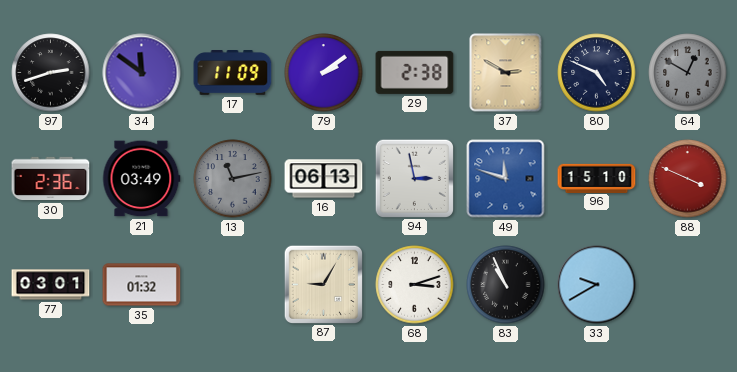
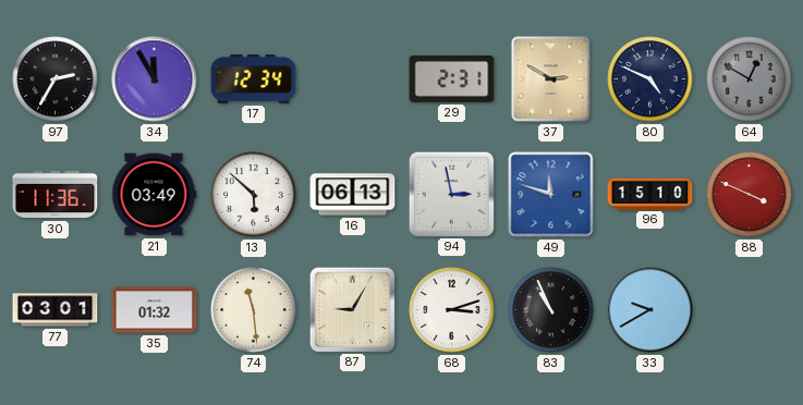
97: 2:42 -> 2:35 (56, 79)
34: 11:51 -> 11:55 (155, 79)
17: 11:09 -> 12:34 (254, 79)
79: 2:09 -> none (324, 73)
29: 2:38 -> 2:31 (452, 78)
30: 2:36 -> 11:36 (56, 195)
13: 11:13 -> 5:52 (254, 195)
13 dial: grey -> white (254, 195)
74: none -> 11:29 (254, 310)
